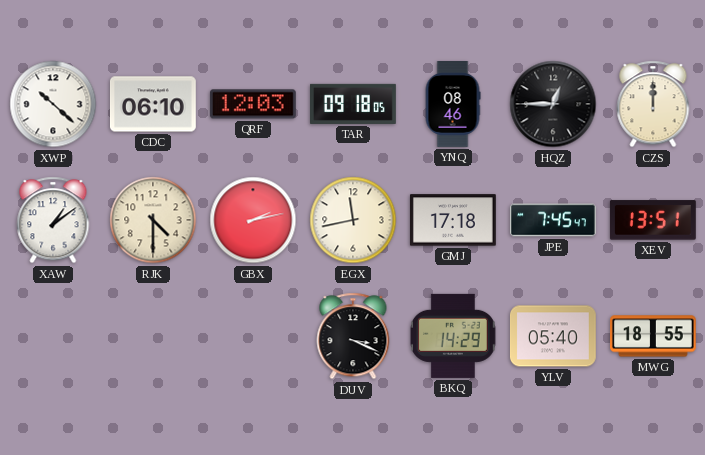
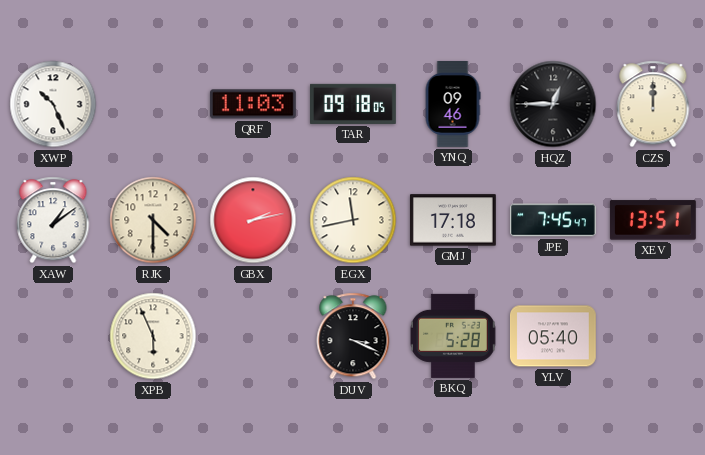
XWP: 10:22 -> 10:26 (53, 104)
CDC: 06:10 -> none (153, 104)
QRF: 12:03 -> 11:03 (253, 104)
YNQ: 08:46 -> 09:46 (453, 105)
XPB: none -> 5:56 (153, 336)
BKQ: 14:29 -> 5:28 (453, 336)
MWG: 18:55 -> none (654, 336)
